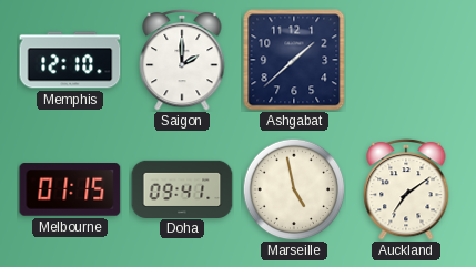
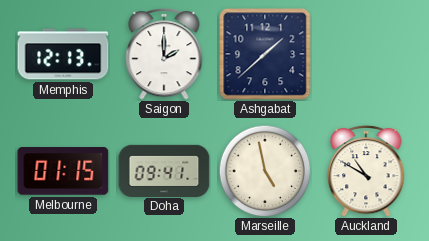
Memphis: 12:10 -> 12:13 (63, 54)
Auckland: 7:09 -> 10:50 (366, 171)
